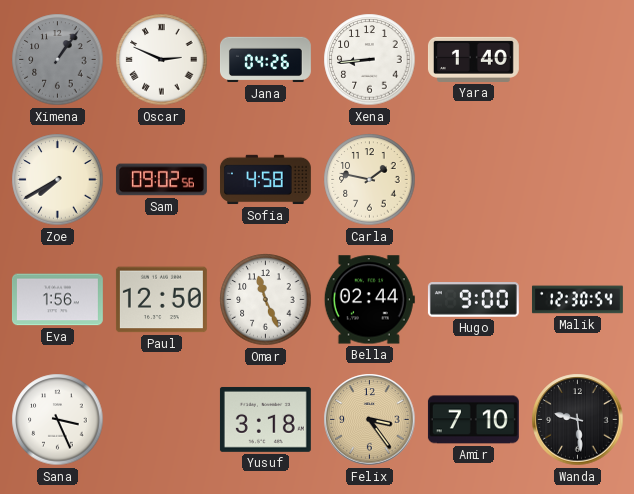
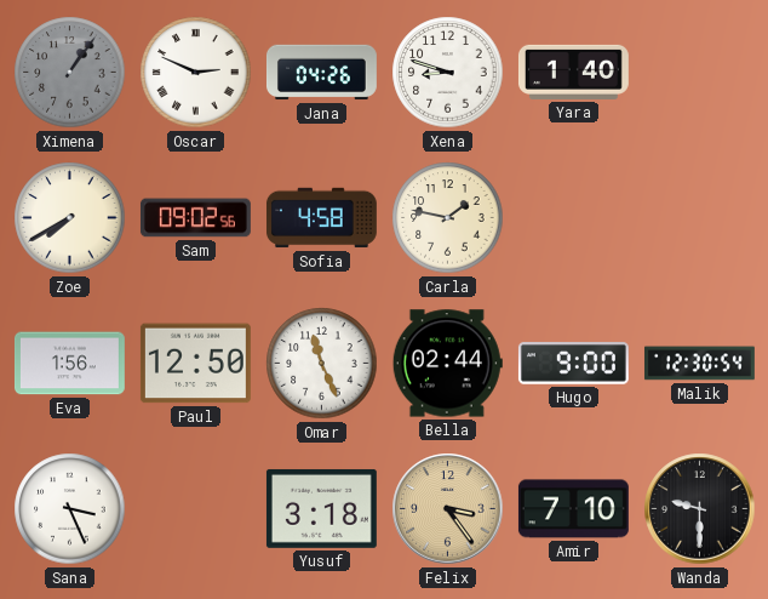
Xena: 8:44 -> 8:48 (448, 73)
Wanda: 9:29 -> 9:30 (700, 509)
